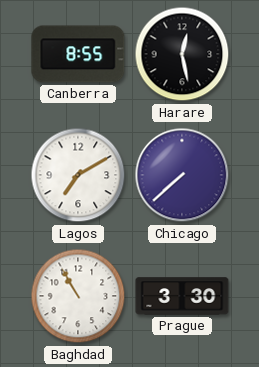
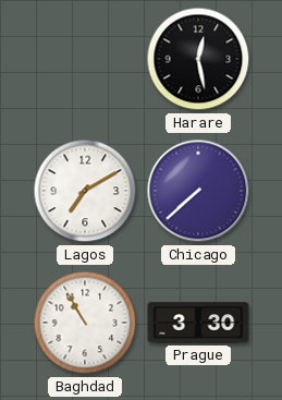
Canberra: 8:55 -> none (78, 54)
